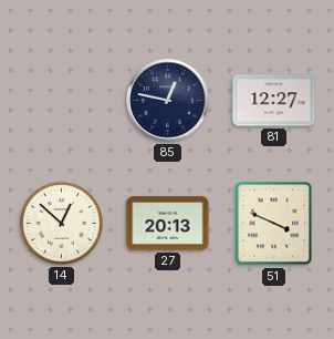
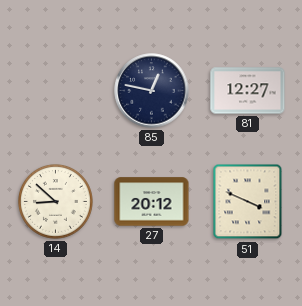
14: 12:52 -> 8:52 (56, 202)
27: 20:13 -> 20:12 (152, 202)
